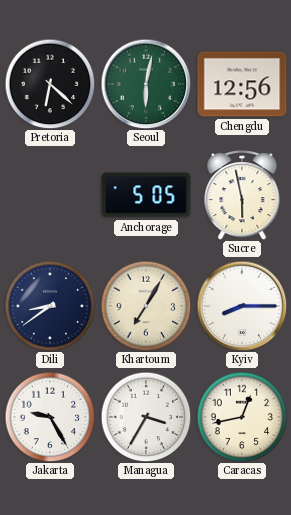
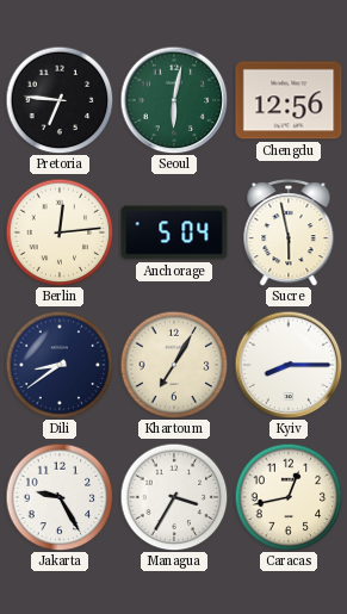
Pretoria: 6:22 -> 6:46 (60, 100)
Berlin: none -> 12:14 (60, 232)
Anchorage: 5:05 -> 5:04 (174, 232)
